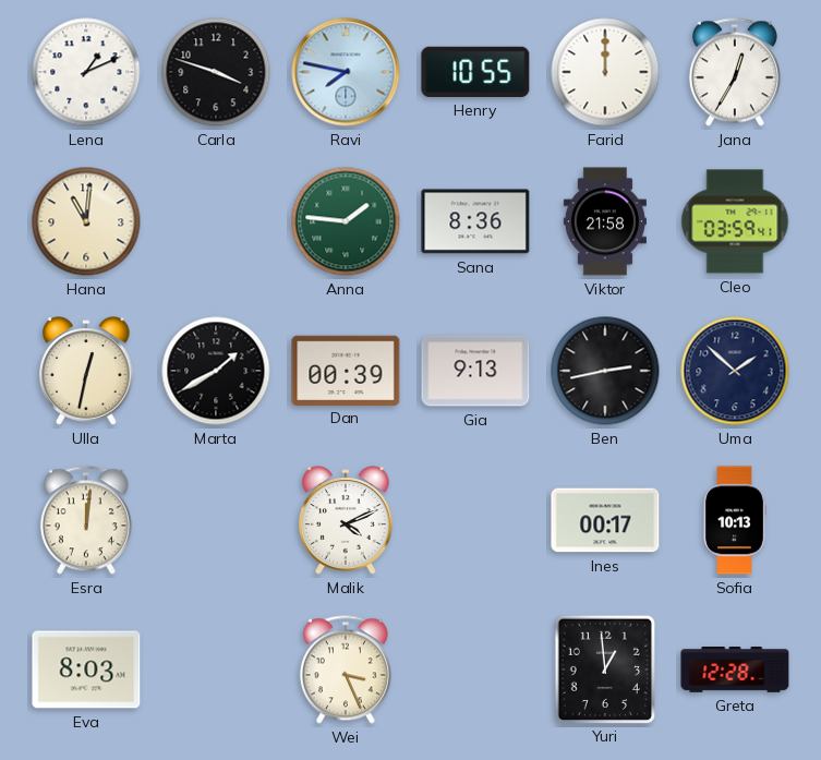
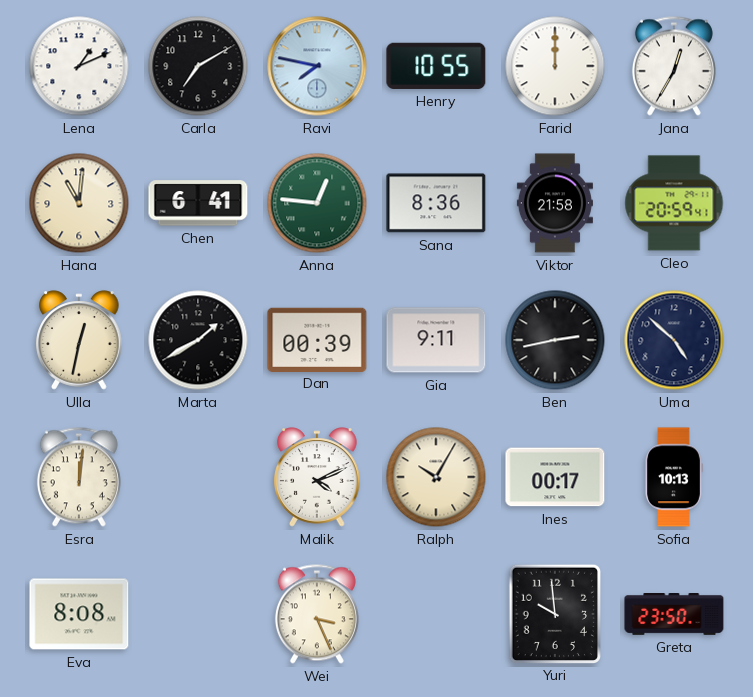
Carla: 3:48 -> 7:10 (198, 66)
Chen: none -> 6:41 (198, 203)
Anna: 1:46 -> 12:46 (317, 203)
Cleo: 03:59 -> 20:59 (674, 203)
Gia: 9:13 -> 9:11 (436, 340)
Uma: 1:52 -> 4:52 (674, 340)
Ralph: none -> 10:05 (436, 477)
Eva: 8:03 -> 8:08 (79, 614)
Yuri: 12:59 -> 9:59 (554, 613)
Greta: 12:28 -> 23:50 (674, 615)
